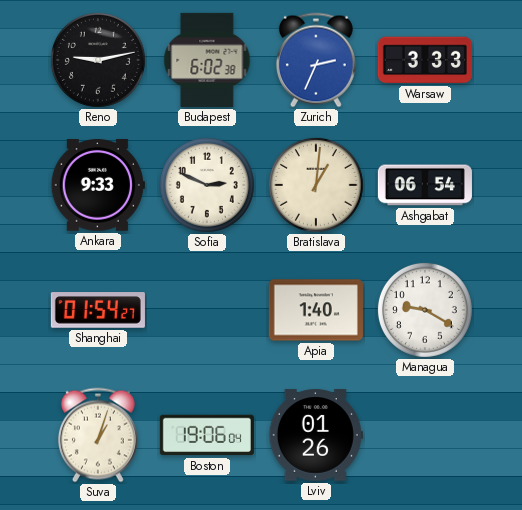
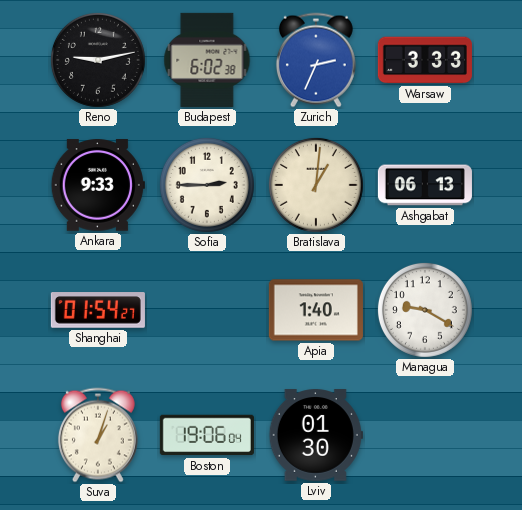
Sofia: 2:49 -> 2:45 (207, 185)
Ashgabat: 06:54 -> 06:13 (425, 185)
Lviv: 01:26 -> 01:30 (316, 435)
